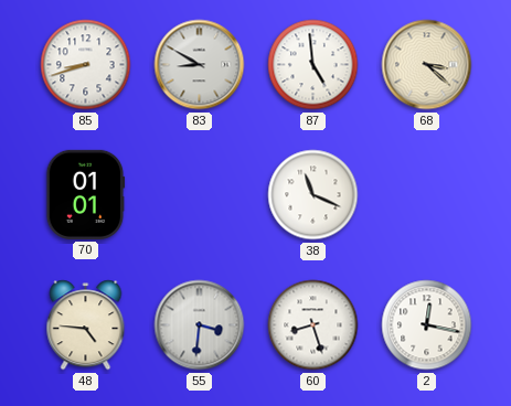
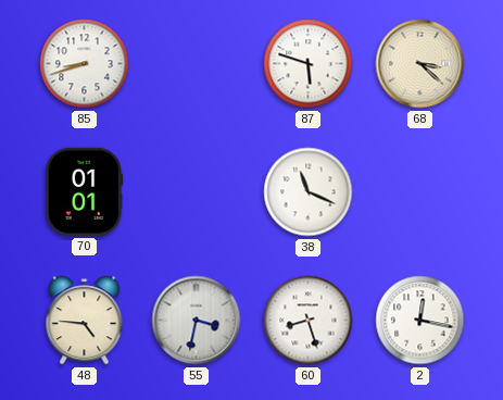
83: 8:50 -> none (200, 65)
87: 4:59 -> 5:48 (309, 64)
55: 3:31 -> 3:32 (197, 321)
